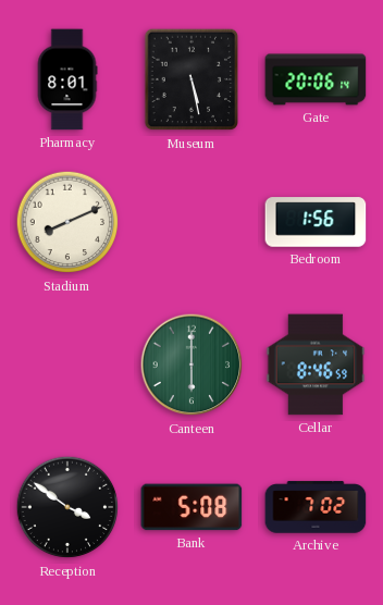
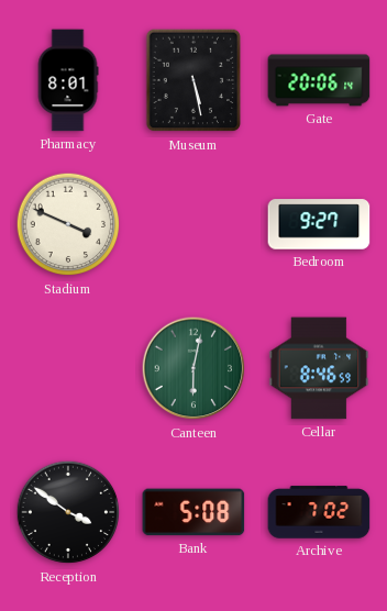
Stadium: 8:11 -> 3:49 (68, 224)
Bedroom: 1:56 -> 9:27 (319, 224)
Canteen: 6:00 -> 6:02 (193, 368)
